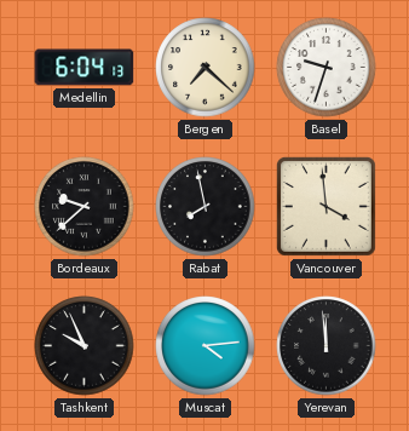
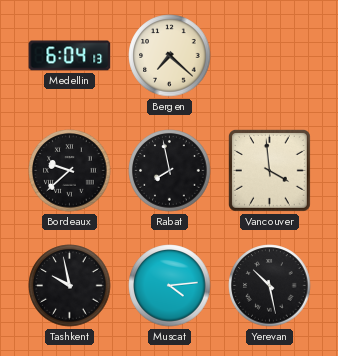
Basel: 9:33 -> none (327, 68)
Tashkent: 9:56 -> 9:58 (70, 286)
Yerevan: 11:59 -> 10:28 (270, 286)
